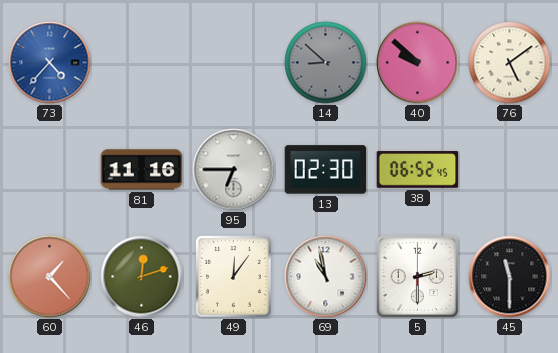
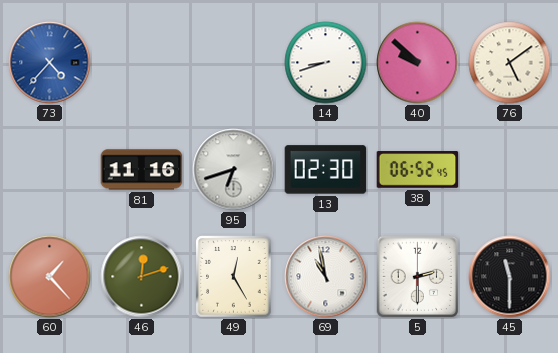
14: 8:52 -> 8:42 (326, 63)
14 dial: grey -> white (326, 63)
95: 6:45 -> 6:42 (234, 170)
49: 12:06 -> 12:25 (234, 277)
